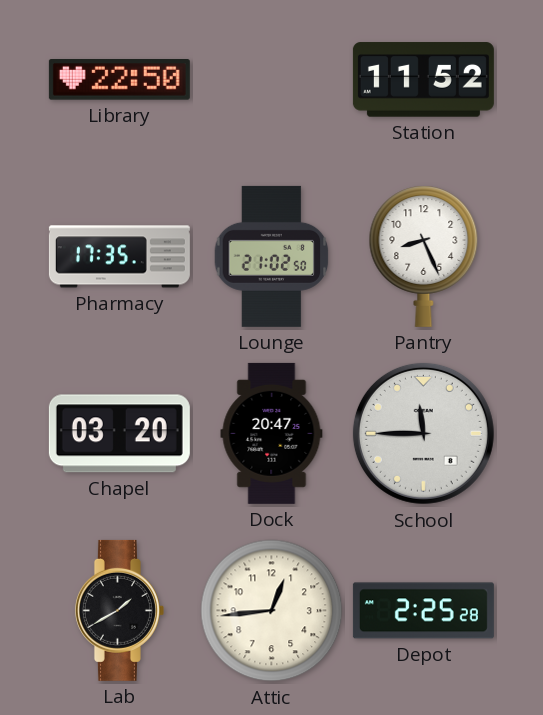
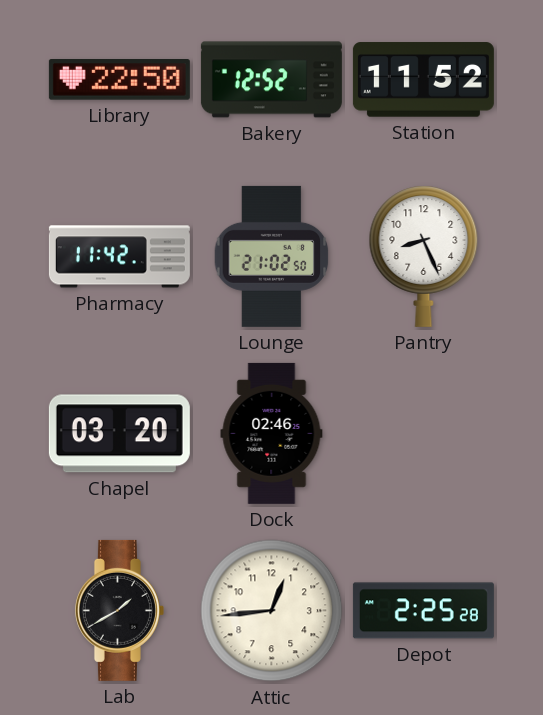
Bakery: none -> 12:52 (271, 80)
Pharmacy: 17:35 -> 11:42 (119, 257)
Dock: 20:47 -> 02:46 (272, 433)
School: 11:45 -> none (423, 433)
